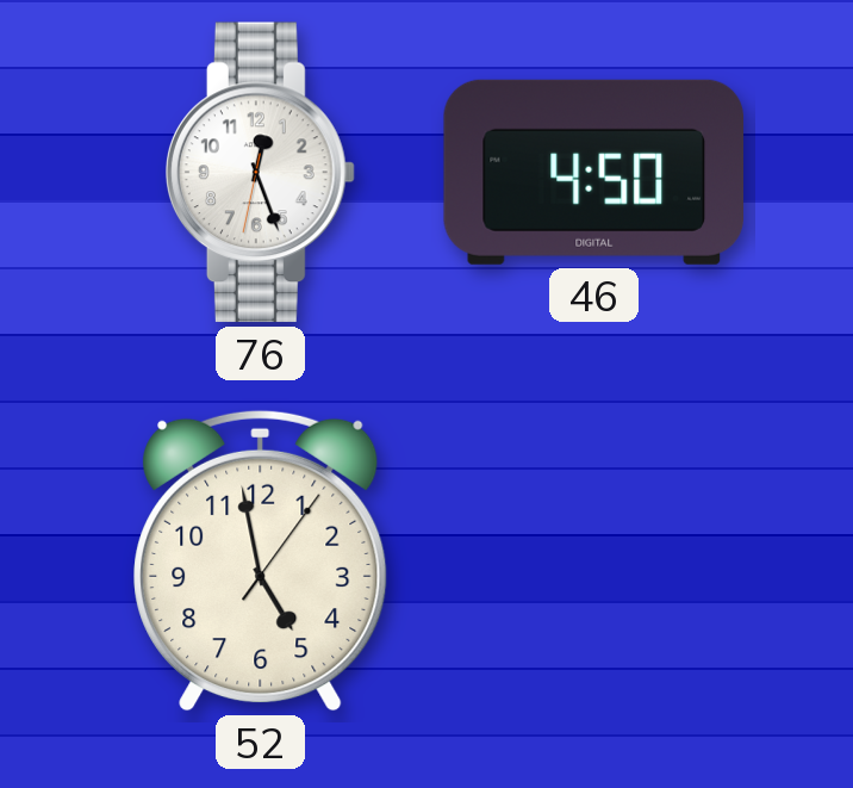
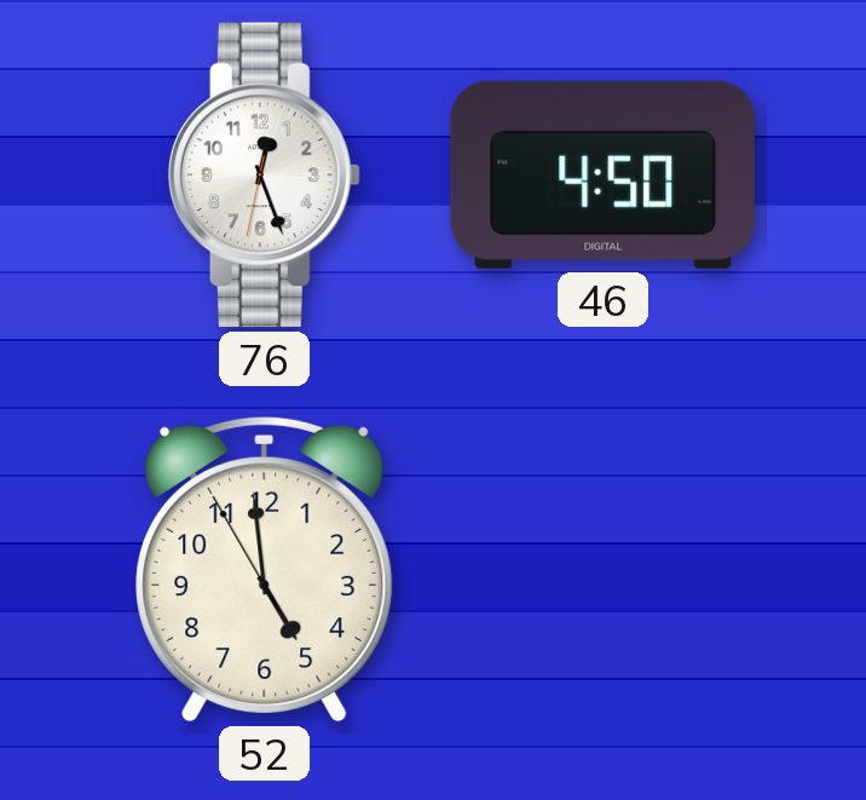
52: 4:58:06 -> 4:58:55 (265, 569)
